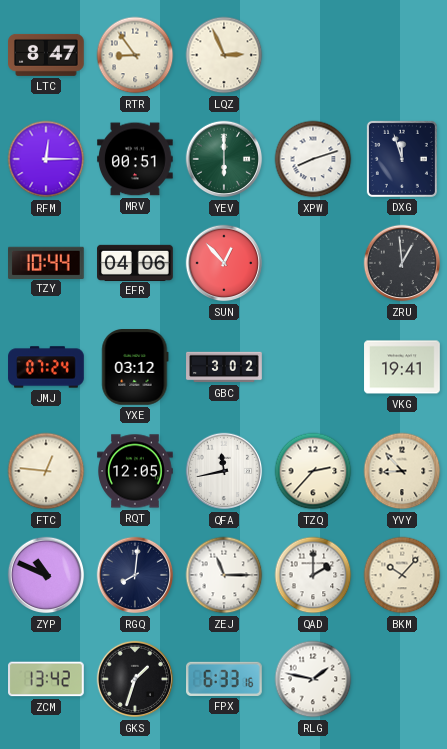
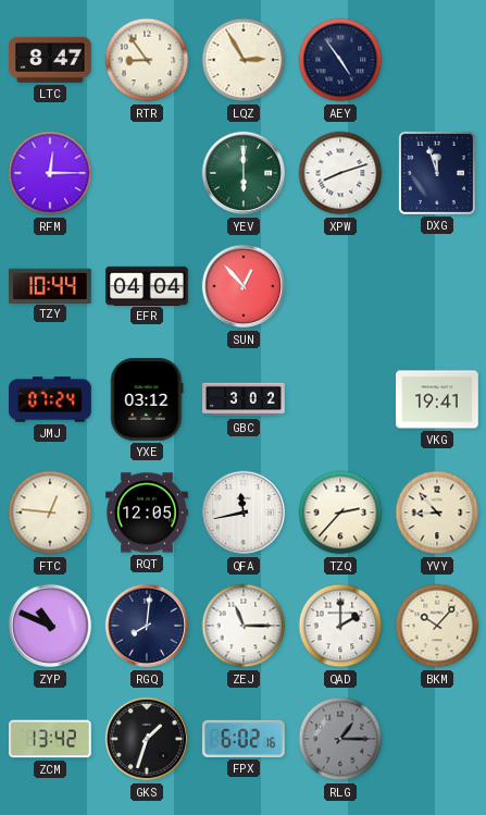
LQZ: 2:56 -> 2:55 (244, 60)
AEY: none -> 4:54 (340, 60)
MRV: 00:51 -> none (136, 159)
EFR: 04:06 -> 04:04 (147, 285)
ZRU: 12:59 -> none (402, 263)
FPX: 6:33 -> 6:02 (245, 739)
RLG: 1:47 -> 1:15 (340, 739)
RLG dial: white -> grey (340, 739)
